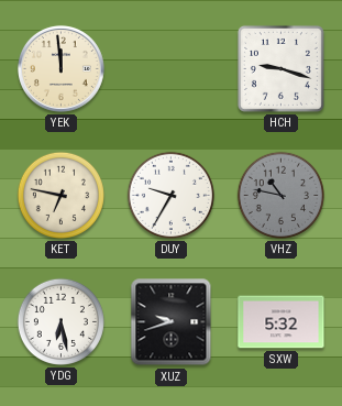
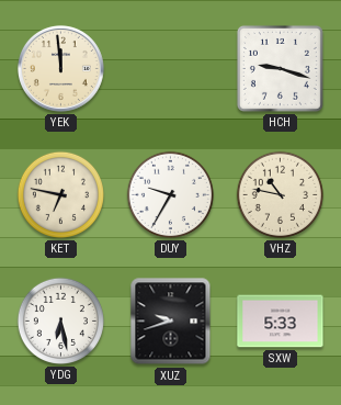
VHZ dial: grey -> cream (280, 194)
SXW: 5:32 -> 5:33 (281, 322)
